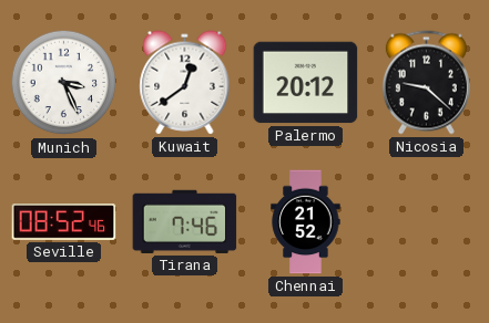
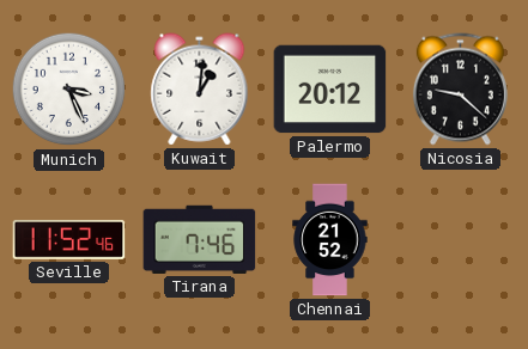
Kuwait: 12:39 -> 1:01 (200, 90)
Seville: 08:52 -> 11:52 (69, 240)
